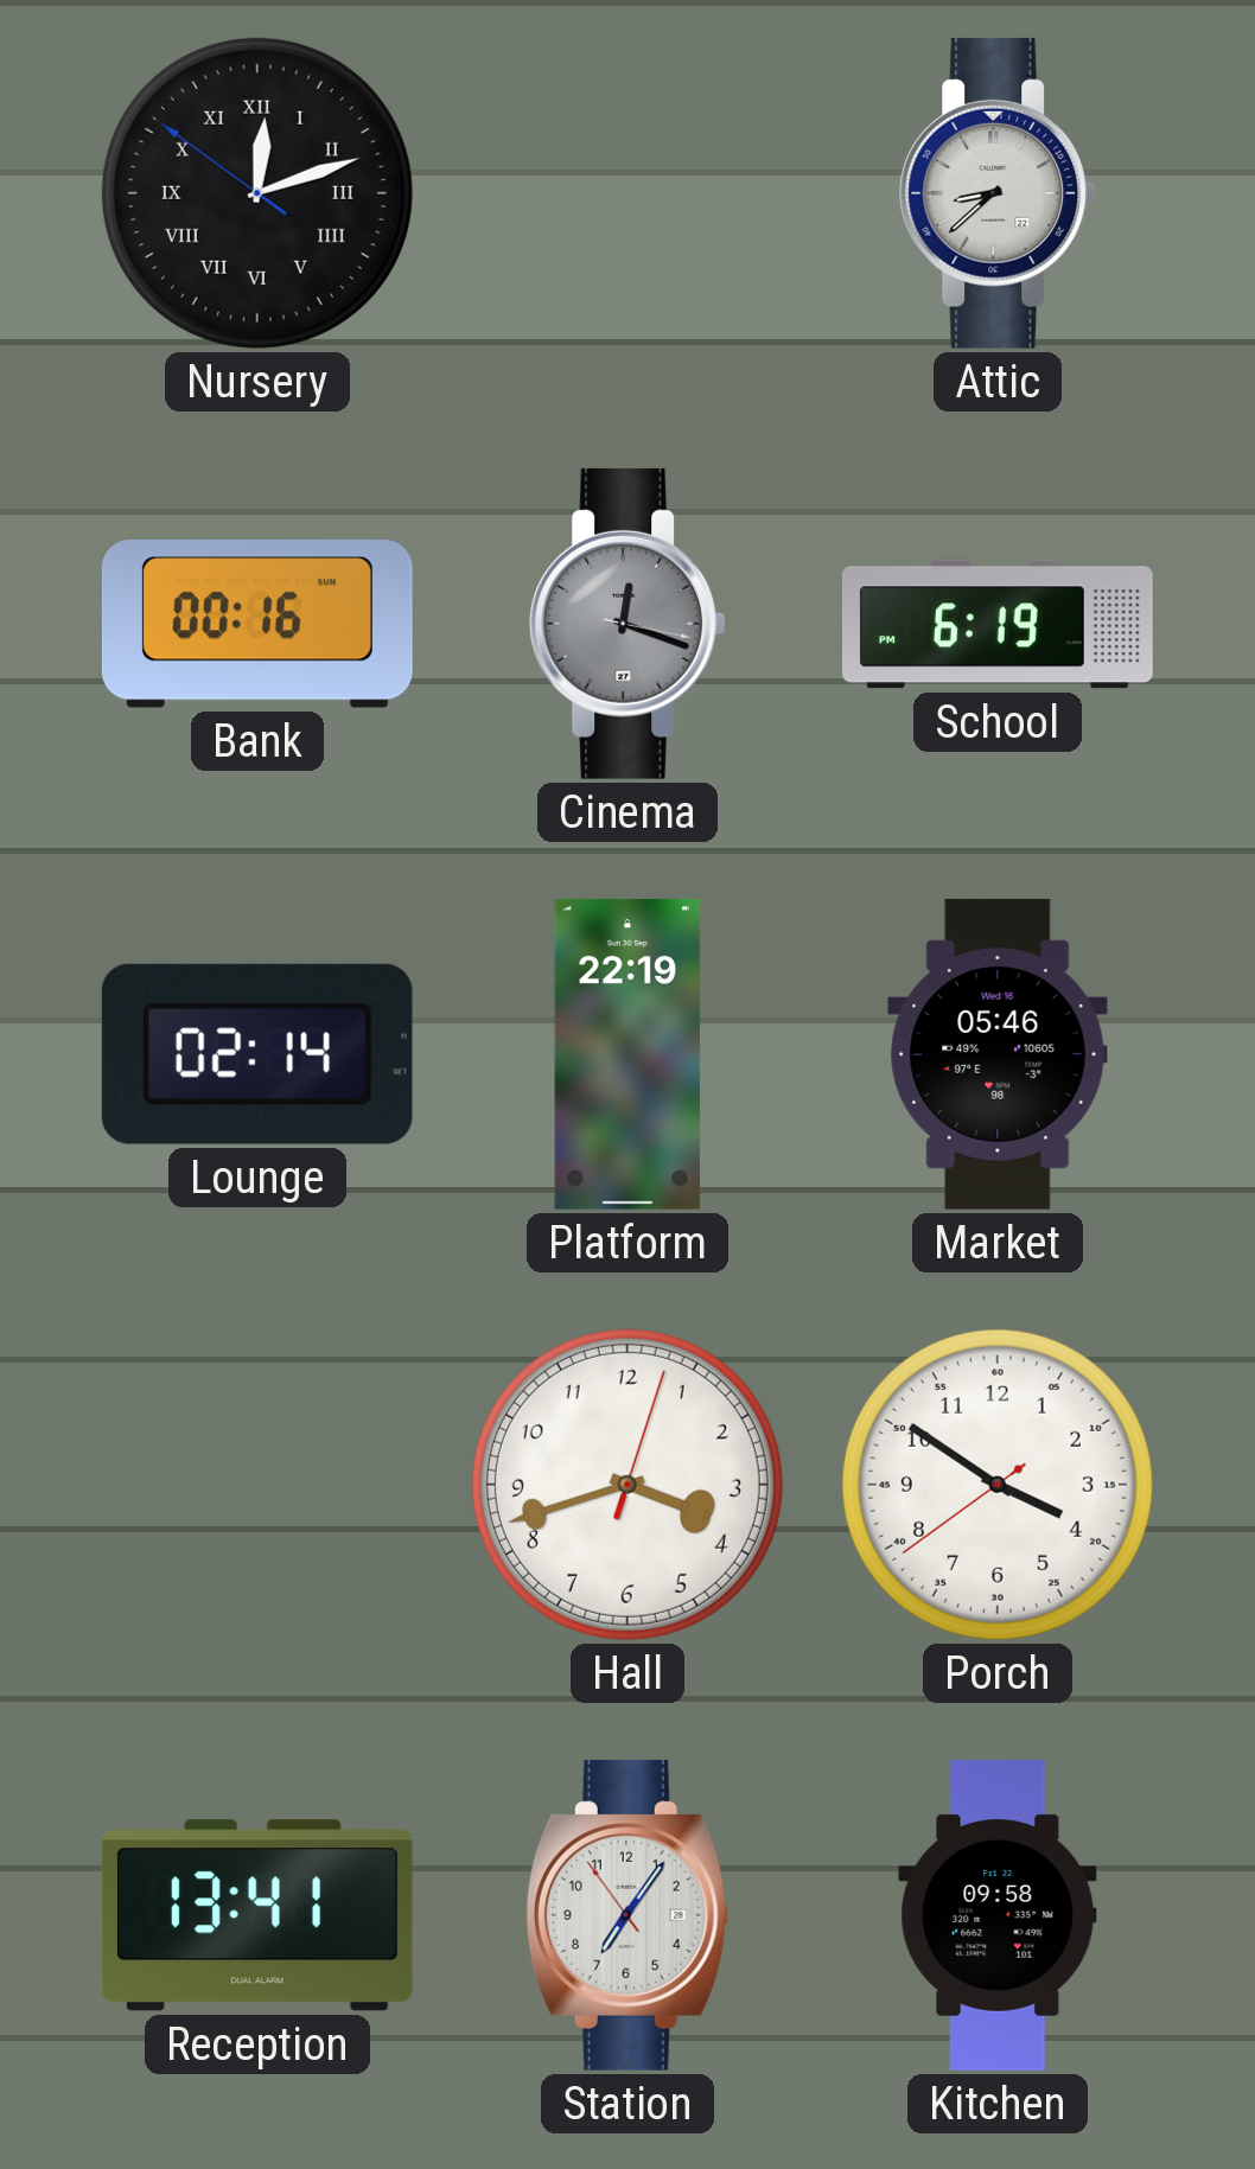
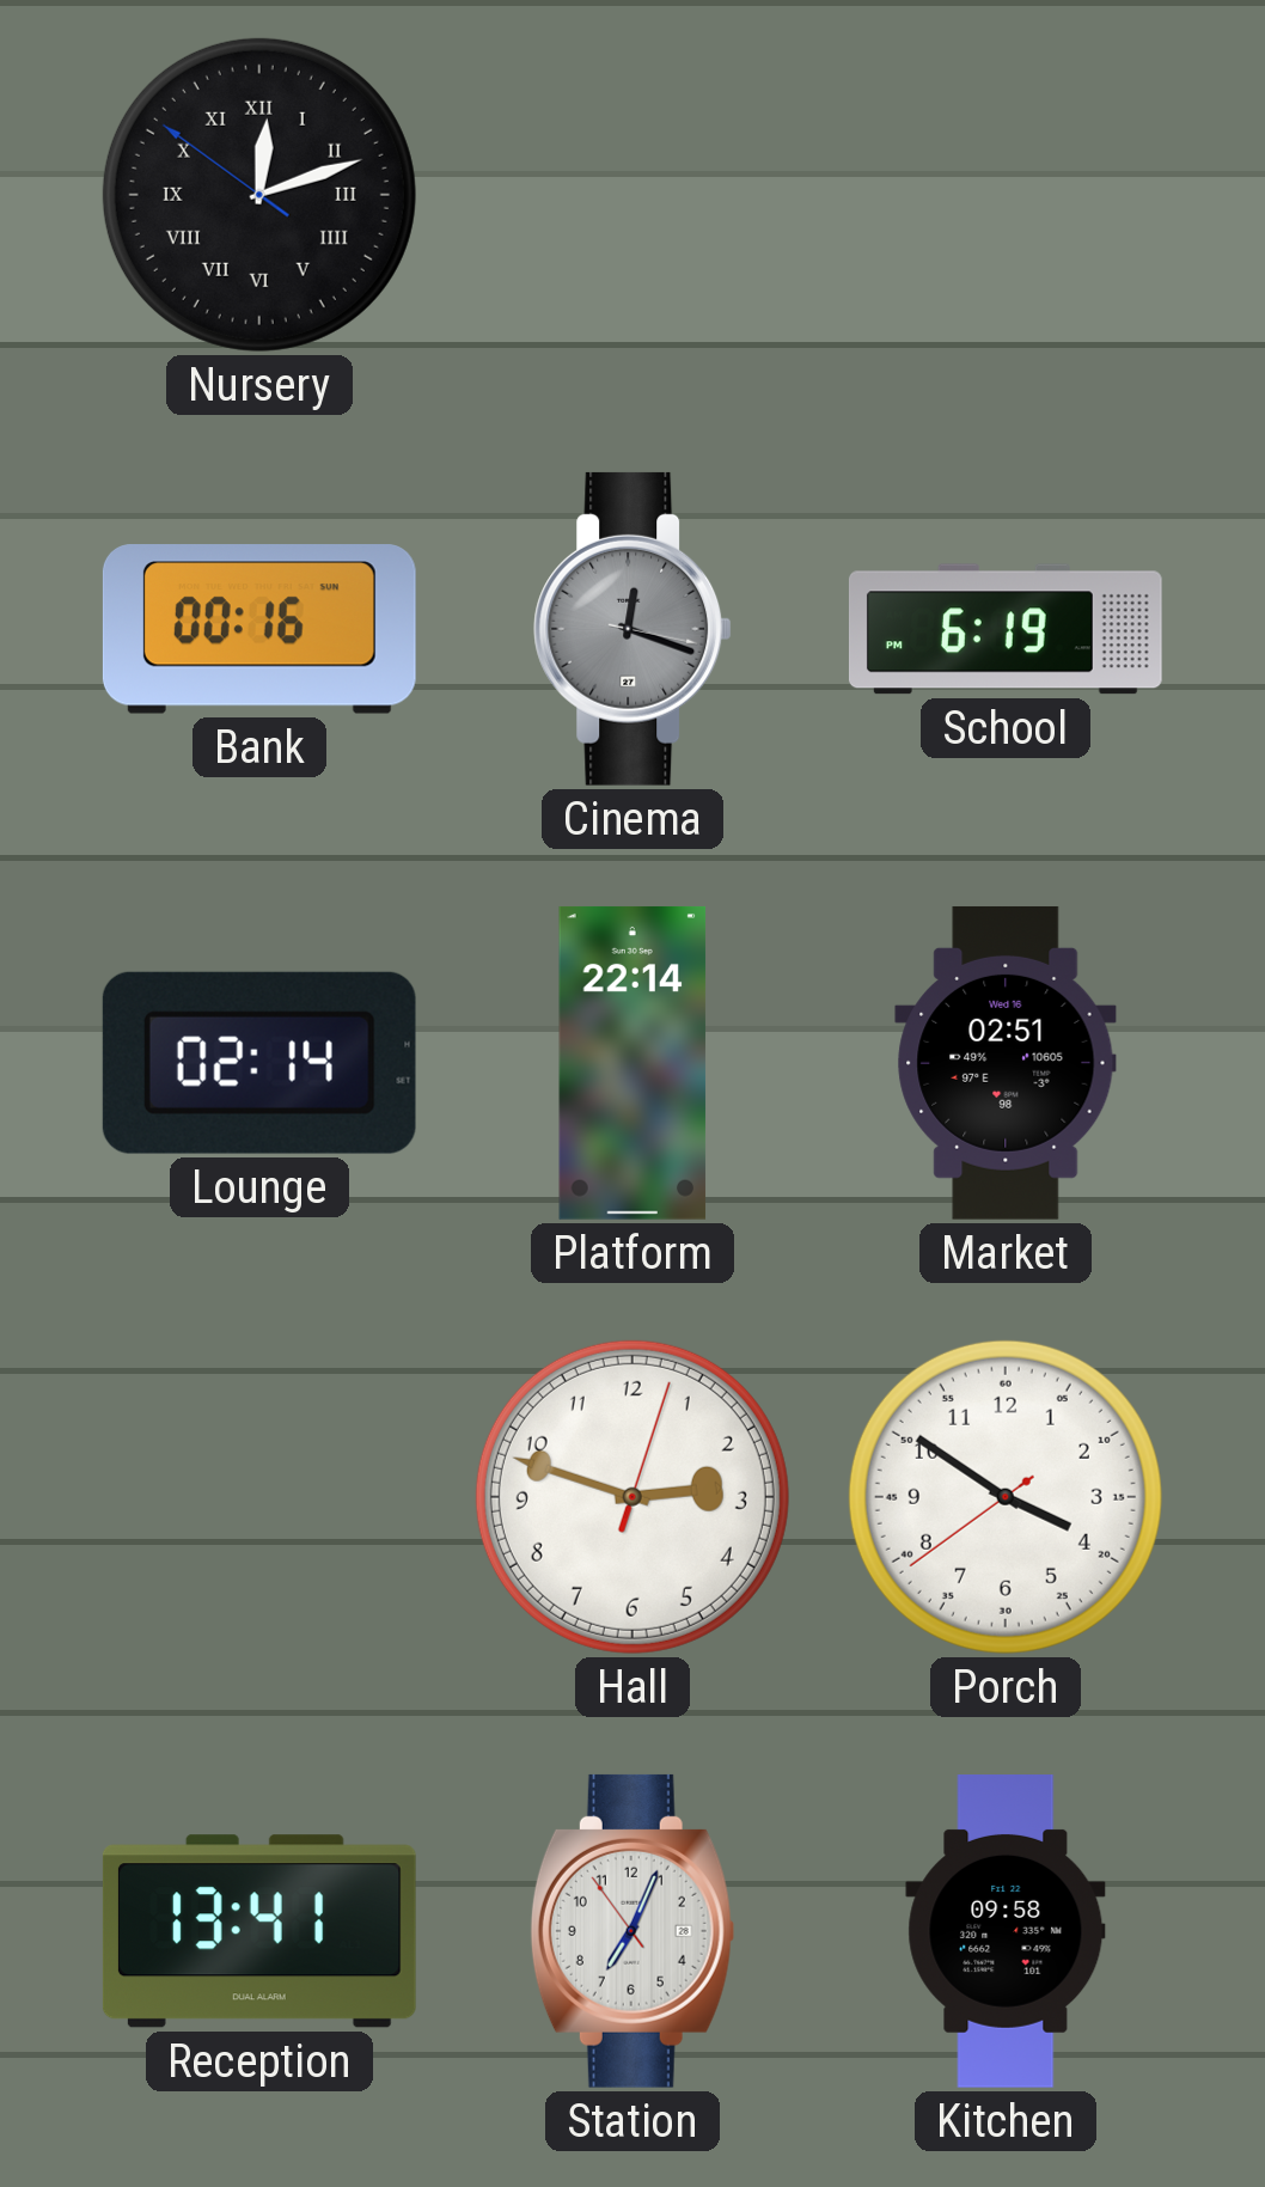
Attic: 8:38 -> none (998, 193)
Platform: 22:19 -> 22:14 (632, 1063)
Market: 05:46 -> 02:51 (1006, 1063)
Hall: 3:42 -> 2:48 (632, 1497)
Station: 7:05 -> 7:03 (632, 1931)
